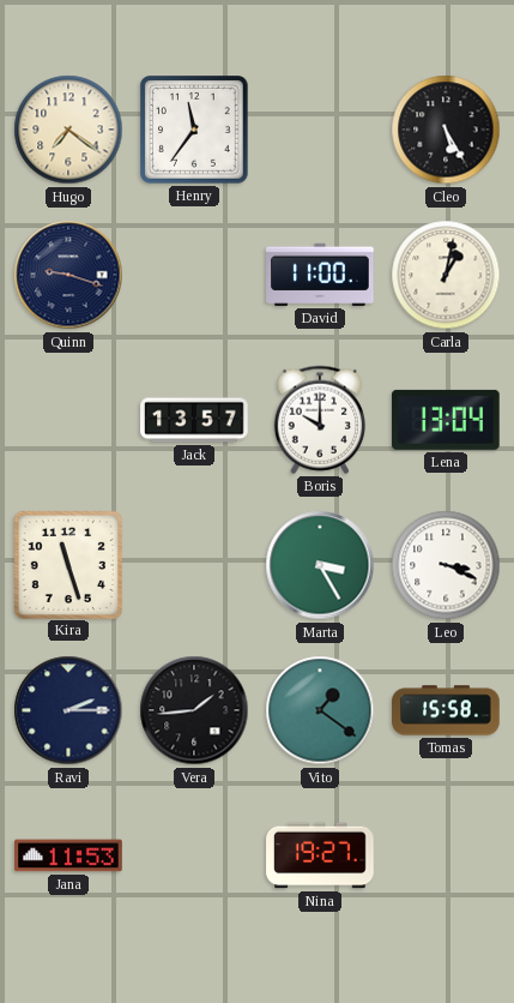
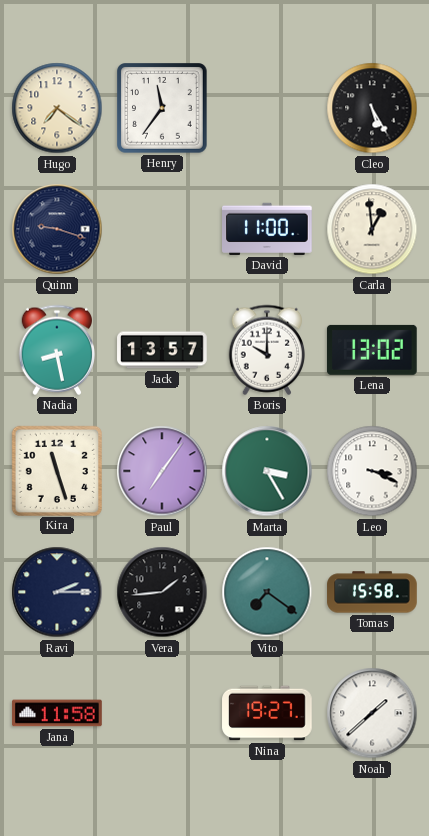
Carla: 1:02 -> 12:59 (372, 229)
Nadia: none -> 8:28 (56, 350)
Lena: 13:04 -> 13:02 (372, 350)
Paul: none -> 7:06 (162, 471)
Vito: 1:21 -> 7:21 (267, 592)
Jana: 11:53 -> 11:58 (57, 713)
Noah: none -> 1:38 (372, 713)
